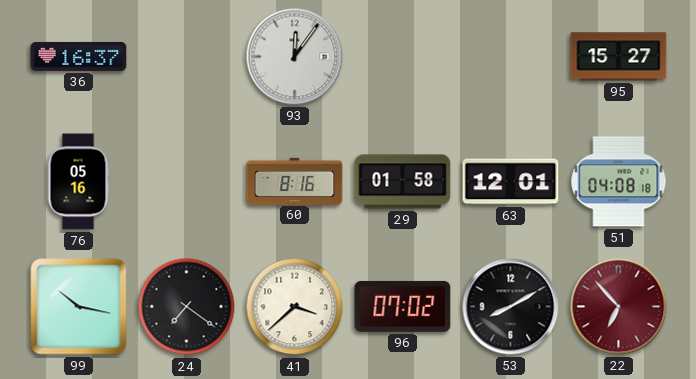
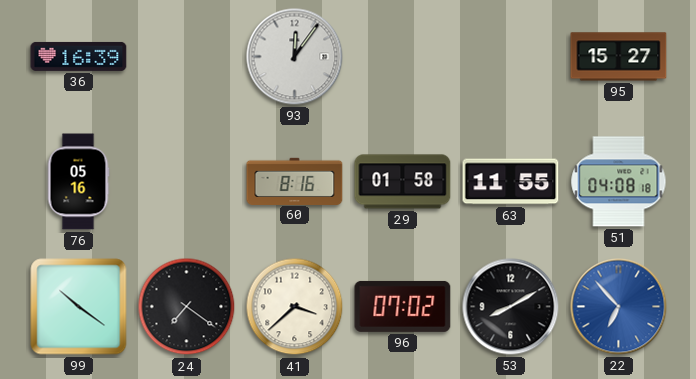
36: 16:37 -> 16:39 (79, 56)
63: 12:01 -> 11:55 (511, 182)
99: 10:17 -> 10:21 (79, 307)
22 dial: burgundy -> blue (619, 307)
